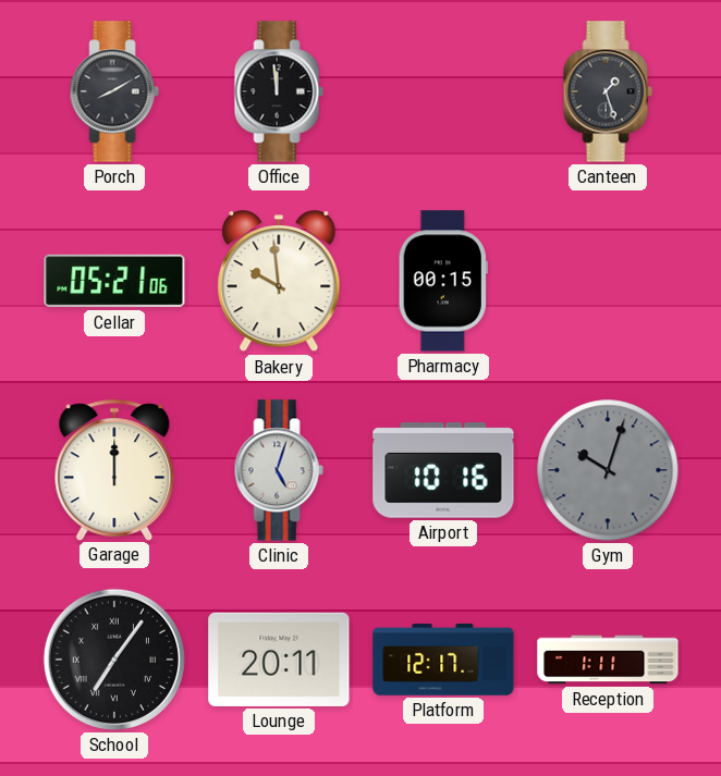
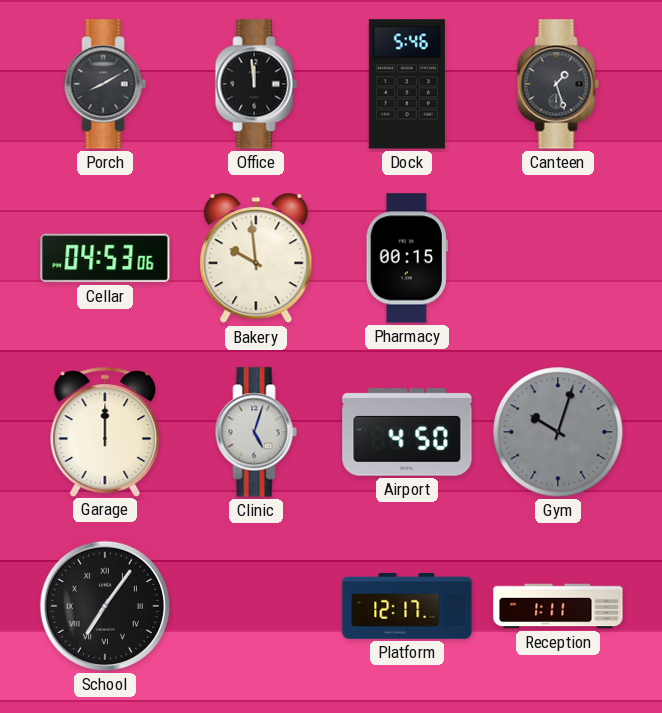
Dock: none -> 5:46 (407, 84)
Cellar: 05:21 -> 04:53 (105, 258)
Airport: 10:16 -> 4:50 (407, 432)
Lounge: 20:11 -> none (279, 660)
